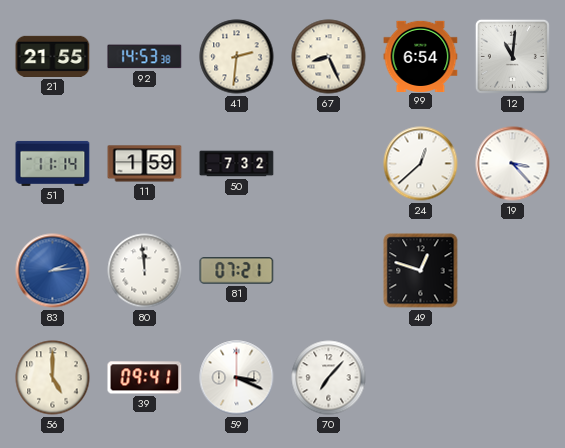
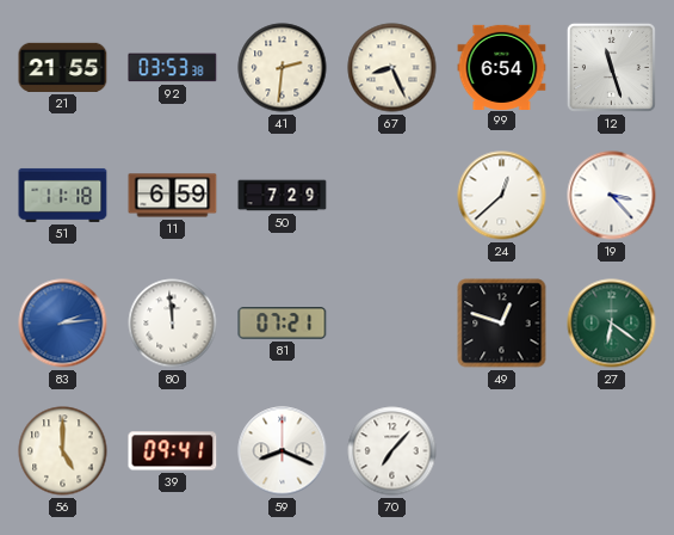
92: 14:53 -> 03:53 (173, 68)
12: 11:01 -> 11:27 (611, 67)
51: 11:14 -> 11:18 (63, 195)
11: 1:59 -> 6:59 (173, 196)
50: 7:32 -> 7:29 (283, 196)
27: none -> 6:21 (612, 324)
59: 3:19 -> 8:19 (283, 451)
